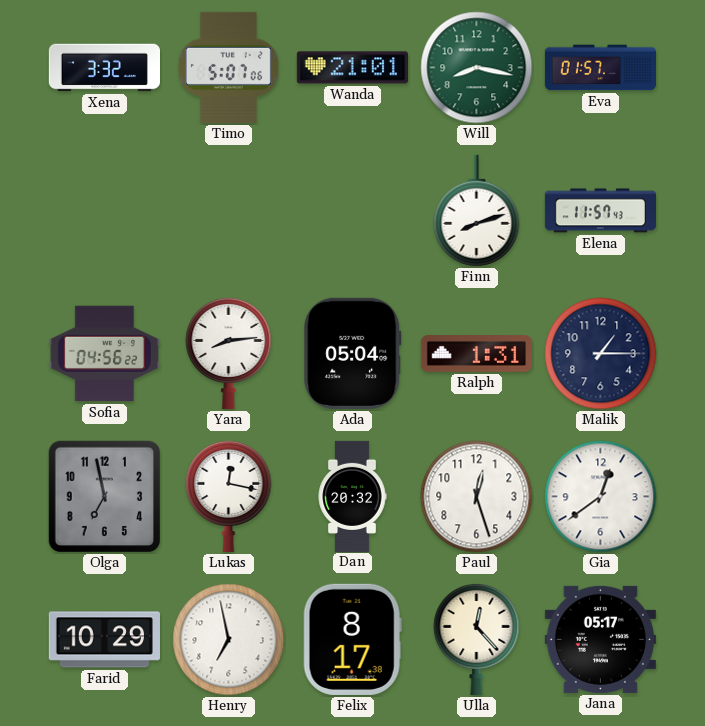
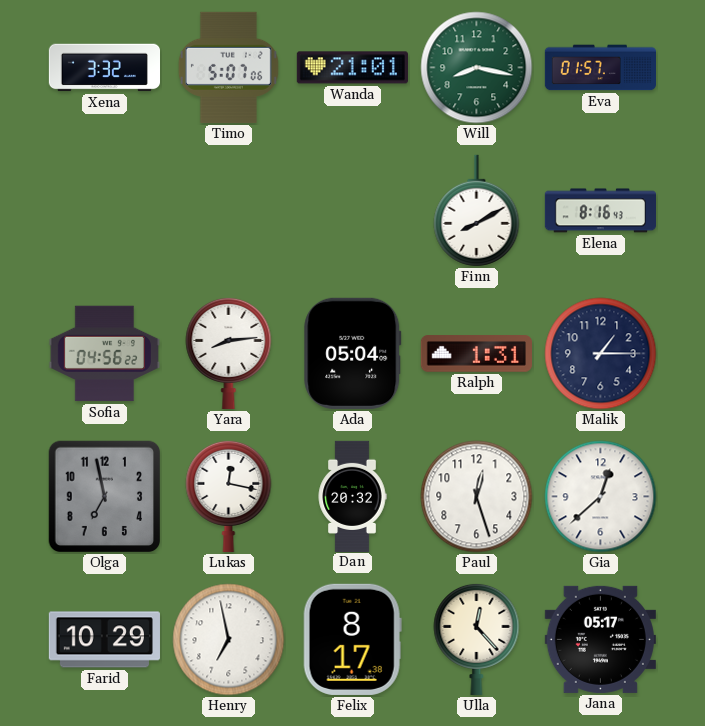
Finn: 8:12 -> 8:10 (477, 211)
Elena: 11:57 -> 8:16 (600, 211)
Gia: 12:39 -> 12:38 (601, 497)
